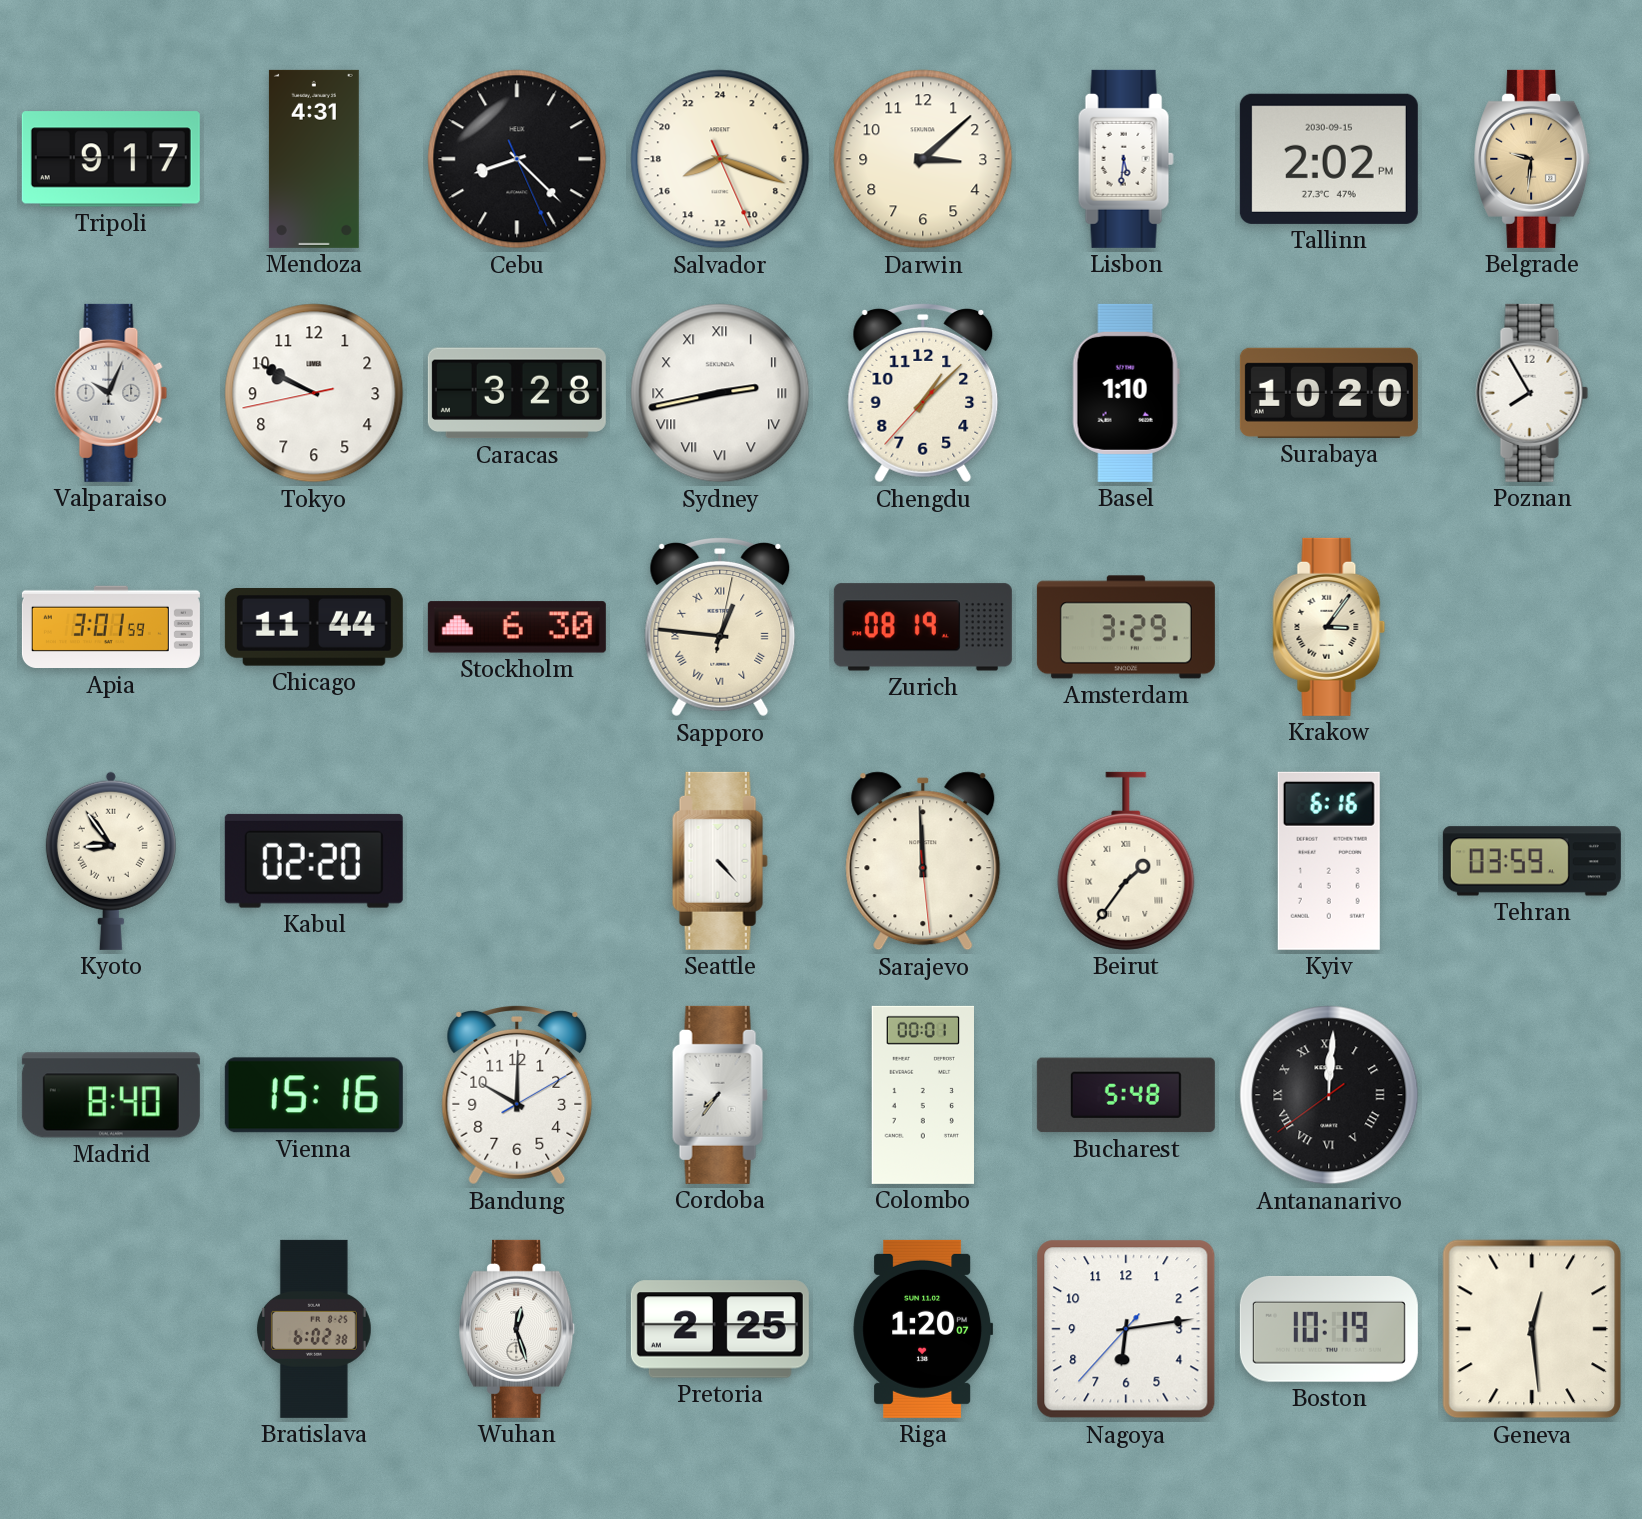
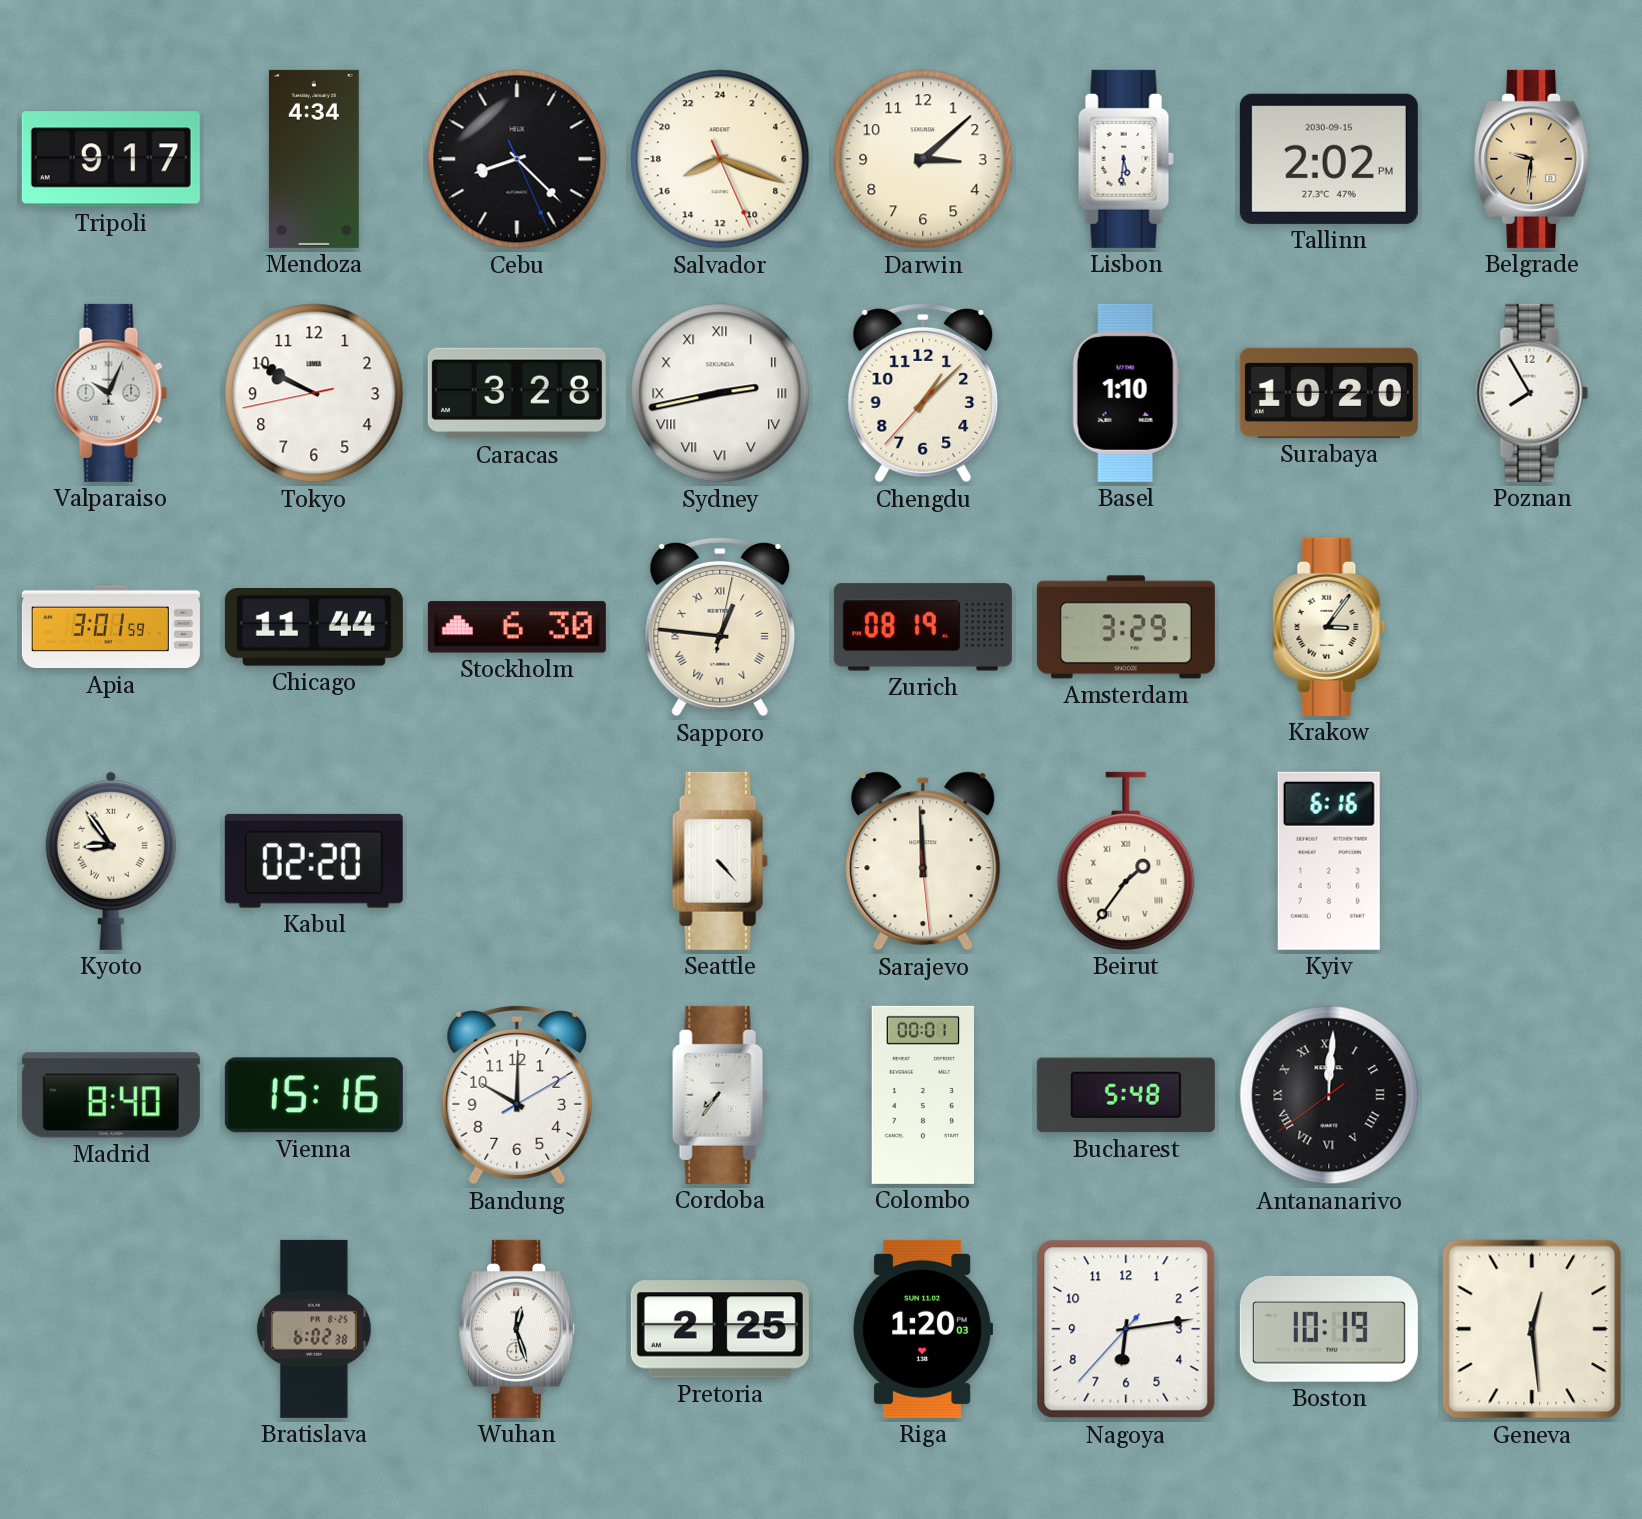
Mendoza: 4:31 -> 4:34 (314, 159)
Tehran: 03:59 -> none (1532, 861)
Riga: 1:20:07 -> 1:20:03 (923, 1329)
